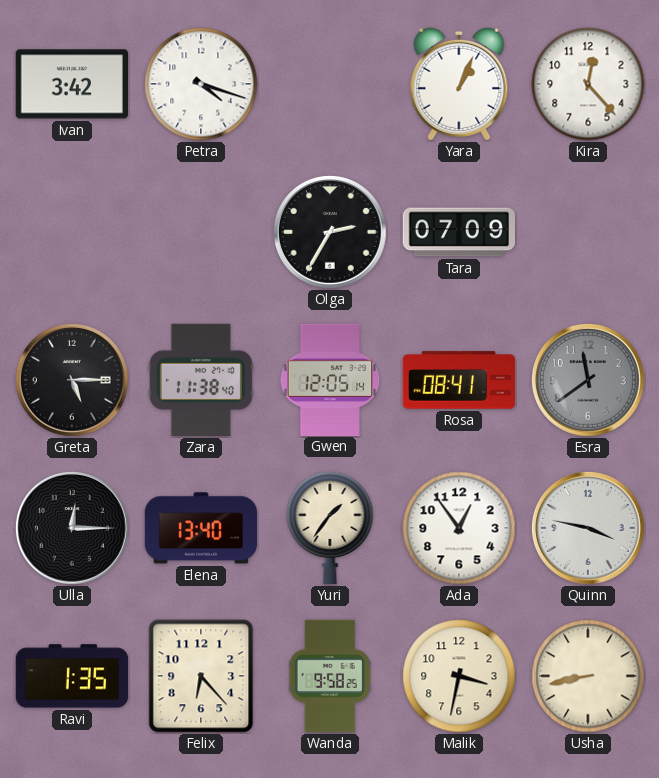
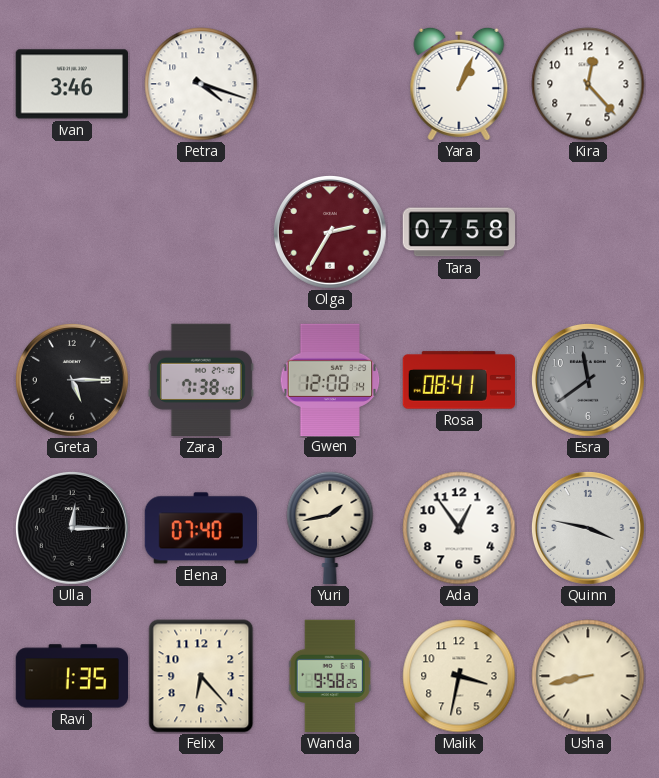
Ivan: 3:42 -> 3:46 (71, 84)
Olga dial: black -> burgundy (330, 232)
Tara: 07:09 -> 07:58 (458, 232)
Zara: 11:38 -> 7:38 (201, 380)
Gwen: 12:05 -> 12:08 (330, 379)
Elena: 13:40 -> 07:40 (200, 528)
Yuri: 1:36 -> 1:43 (330, 528)
